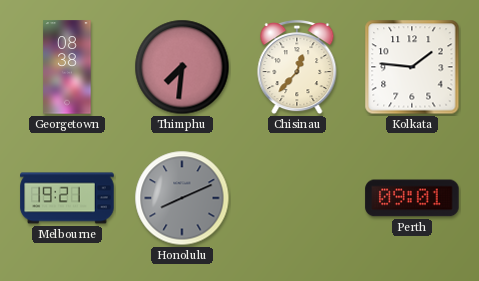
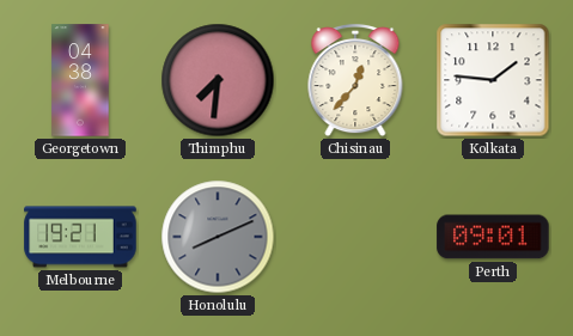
Georgetown: 08:38 -> 04:38 (80, 80)
